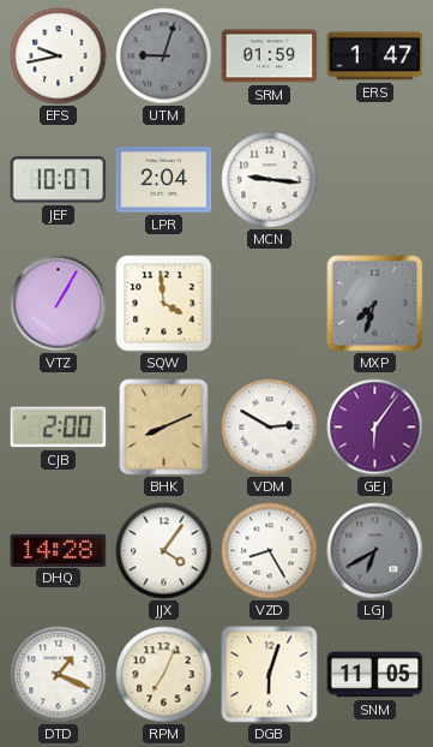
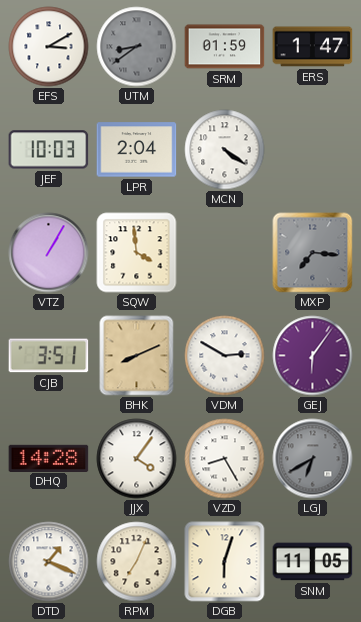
EFS: 9:43 -> 3:10 (49, 47)
UTM: 9:03 -> 8:39 (137, 47)
JEF: 10:07 -> 10:03 (49, 150)
MCN: 9:16 -> 4:21 (225, 150)
MXP: 7:33 -> 7:16 (313, 253)
CJB: 2:00 -> 3:51 (49, 356)
